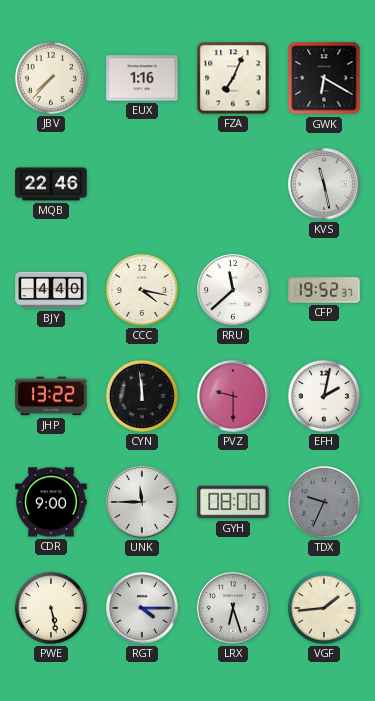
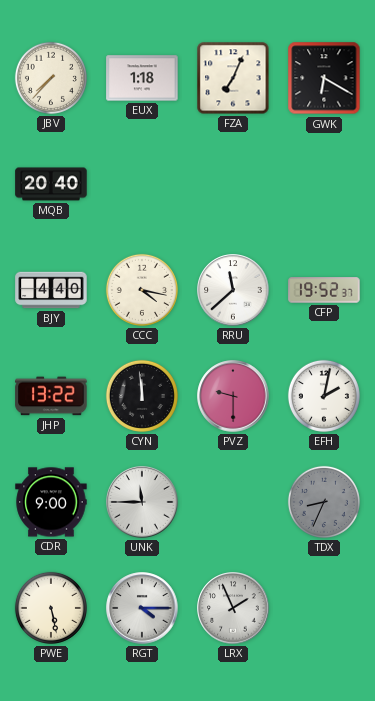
EUX: 1:16 -> 1:18 (142, 78)
MQB: 22:46 -> 20:40 (51, 184)
KVS: 11:28 -> none (324, 184)
GYH: 08:00 -> none (233, 502)
TDX: 9:34 -> 8:34 (324, 502)
LRX: 6:27 -> 1:56 (233, 608)
VGF: 1:44 -> none (324, 608)
